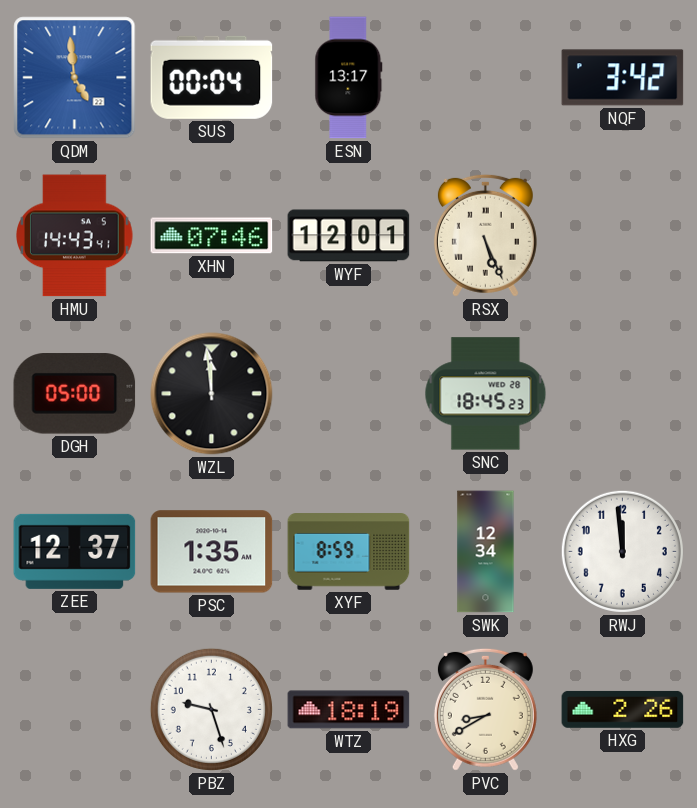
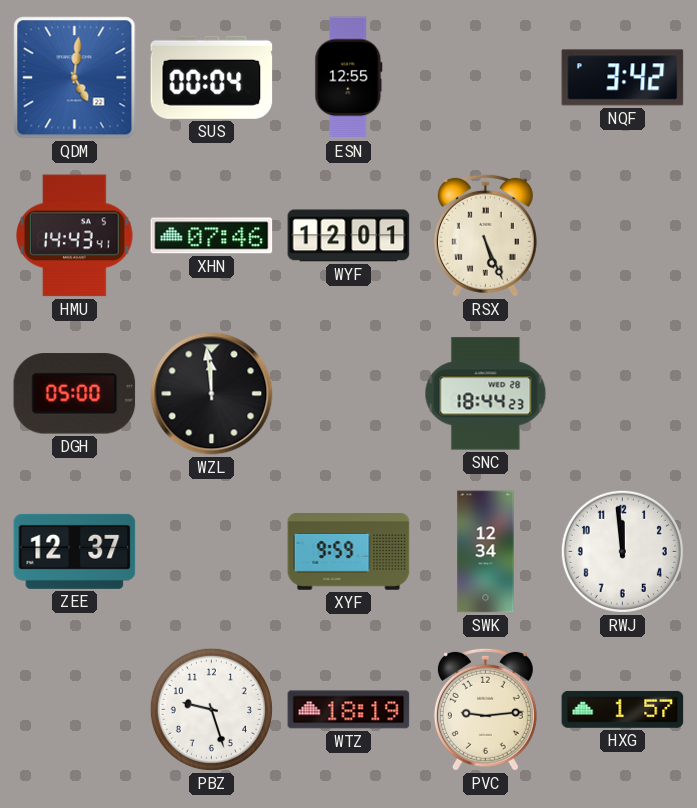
QDM: 4:59 -> 5:01 (75, 78)
ESN: 13:17 -> 12:55 (349, 78)
SNC: 18:45 -> 18:44 (486, 394)
PSC: 1:35 -> none (212, 552)
XYF: 8:59 -> 9:59 (349, 552)
PVC: 8:40 -> 9:14 (485, 709)
HXG: 2:26 -> 1:57 (623, 709)
